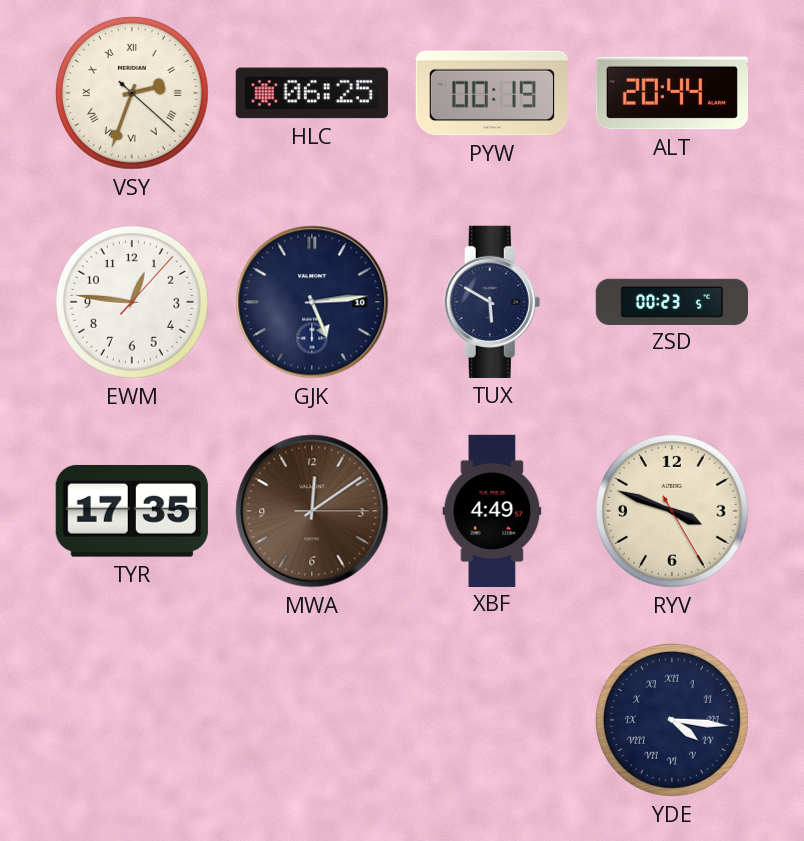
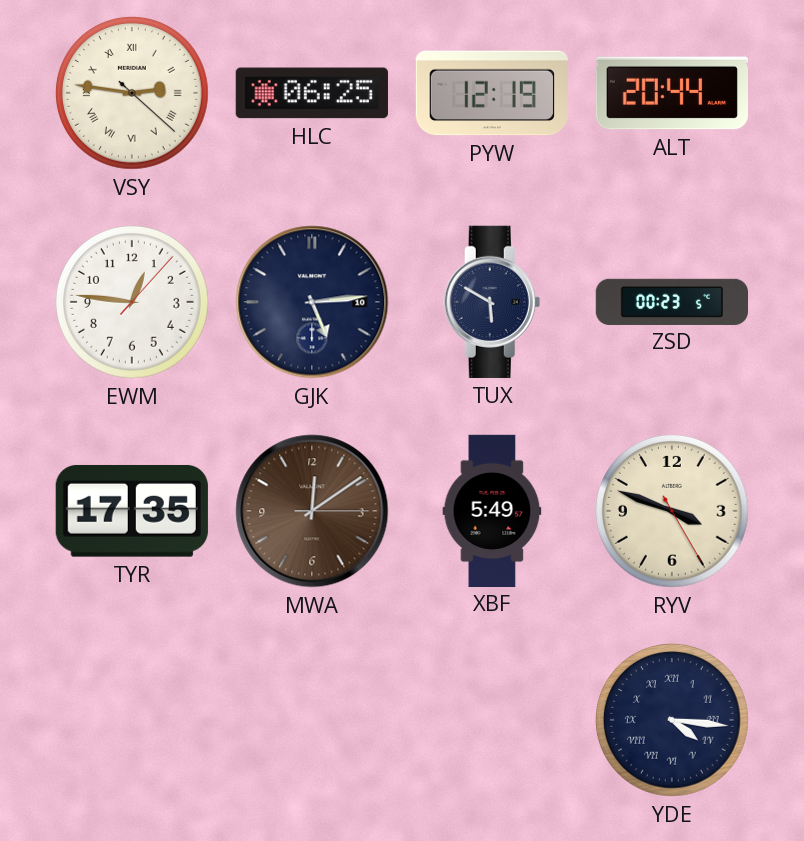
VSY: 2:33 -> 2:46 (132, 93)
PYW: 00:19 -> 12:19 (492, 93)
XBF: 4:49 -> 5:49 (492, 510)
